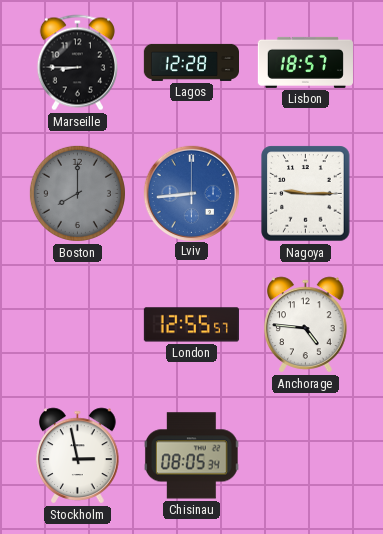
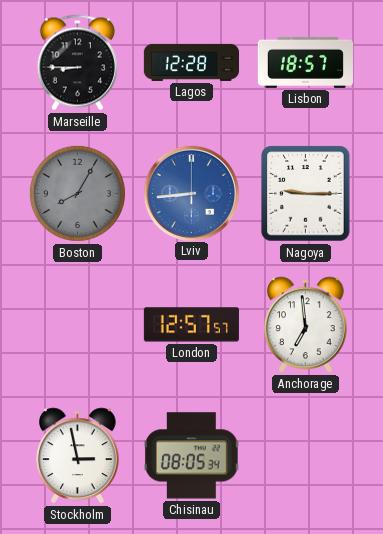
Boston: 8:00 -> 8:05 (77, 193)
London: 12:55 -> 12:57 (191, 325)
Anchorage: 4:46 -> 6:59 (306, 325)
